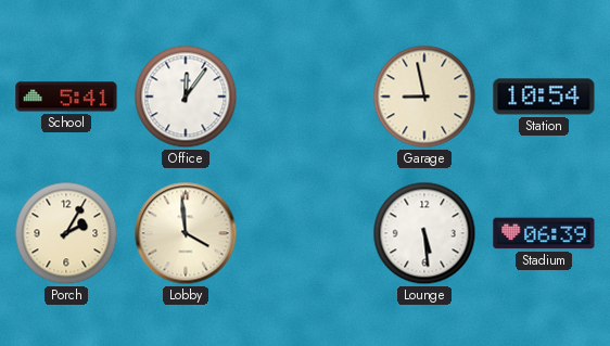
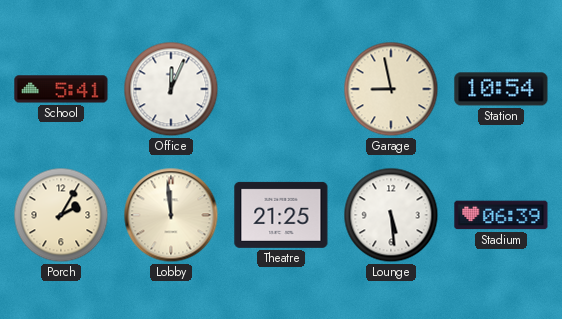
Office: 12:06 -> 12:04 (171, 89)
Lobby: 3:59 -> 11:59 (171, 215)
Theatre: none -> 21:25 (281, 215)
